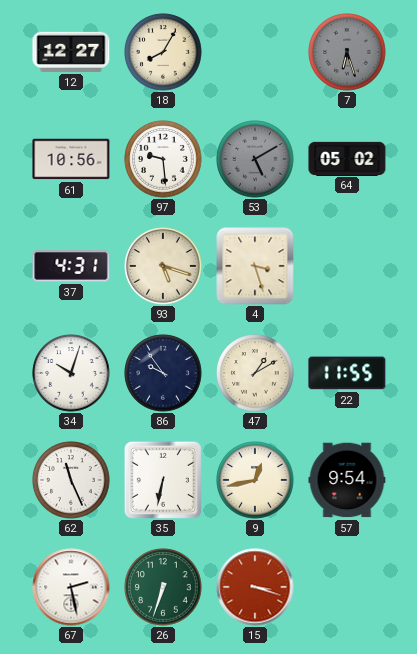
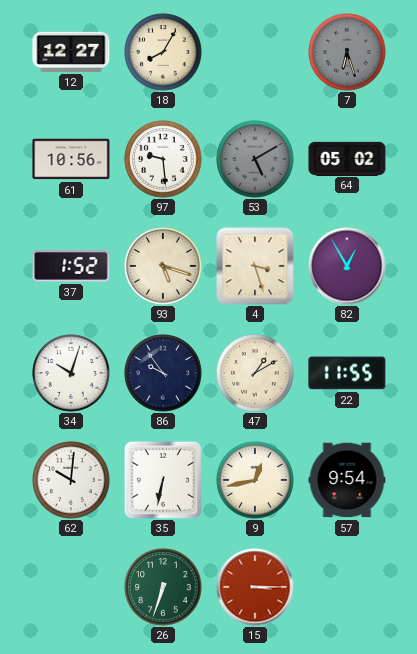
37: 4:31 -> 1:52 (71, 266)
82: none -> 12:55 (347, 266)
62: 11:26 -> 10:01 (71, 480)
67: 2:28 -> none (71, 587)
15: 3:18 -> 3:15 (255, 587)
